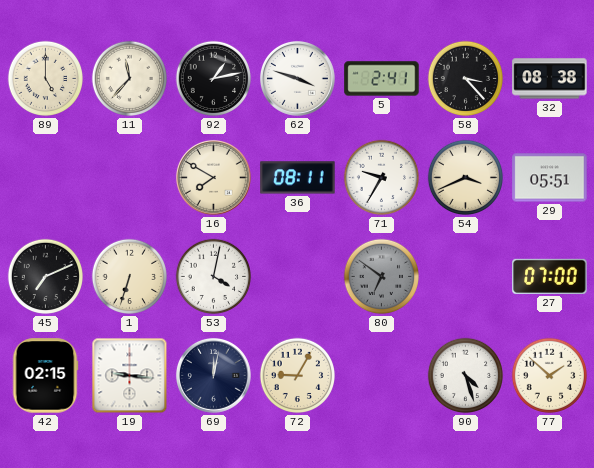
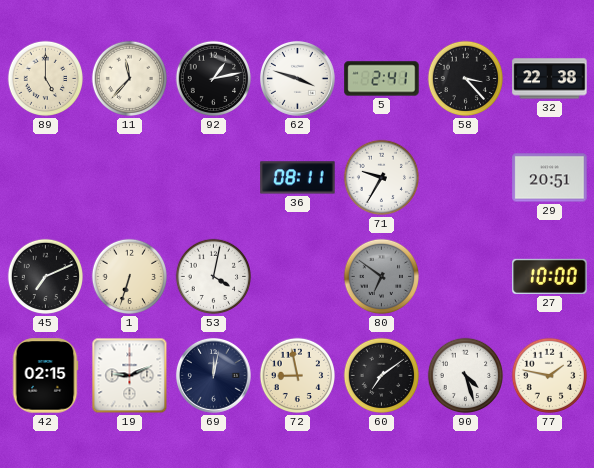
32: 08:38 -> 22:38 (550, 79)
16: 7:50 -> none (213, 177)
54: 3:41 -> none (466, 178)
29: 05:51 -> 20:51 (550, 178)
27: 07:00 -> 10:00 (550, 276)
19: 9:16 -> 9:11 (130, 376)
72: 9:05 -> 8:58 (298, 376)
60: none -> 7:09 (382, 376)
77: 1:52 -> 1:47 (550, 376)
